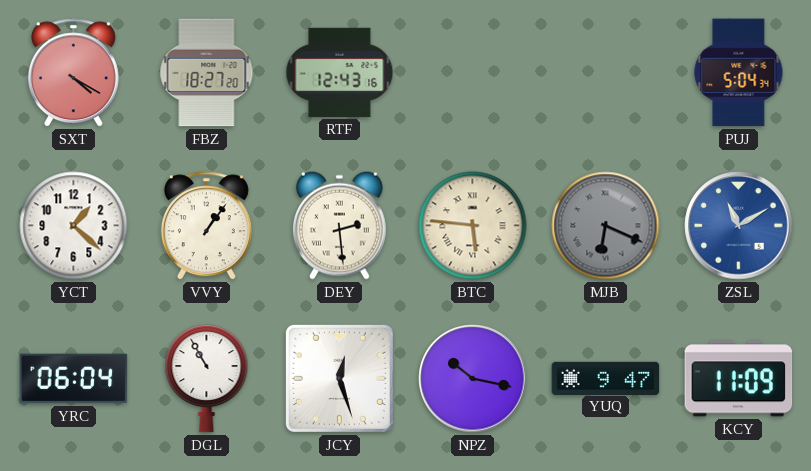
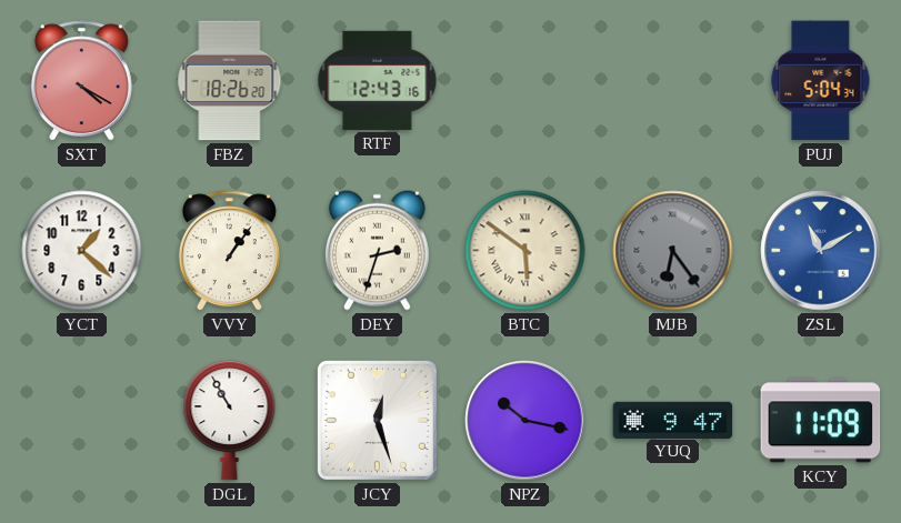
FBZ: 18:27 -> 18:26 (230, 81)
DEY: 2:29 -> 2:33 (377, 250)
BTC: 5:46 -> 5:51 (525, 251)
MJB: 6:19 -> 6:24 (673, 251)
YRC: 06:04 -> none (74, 379)
